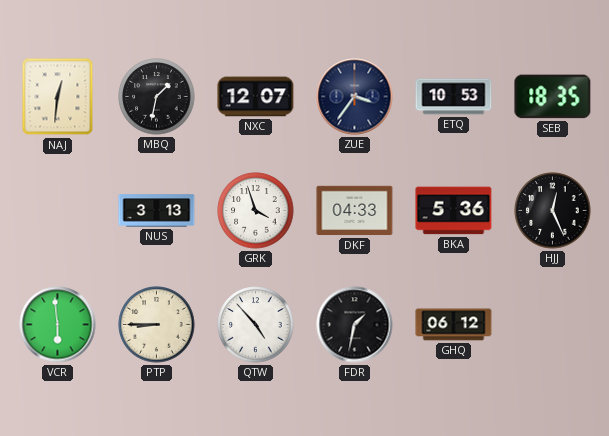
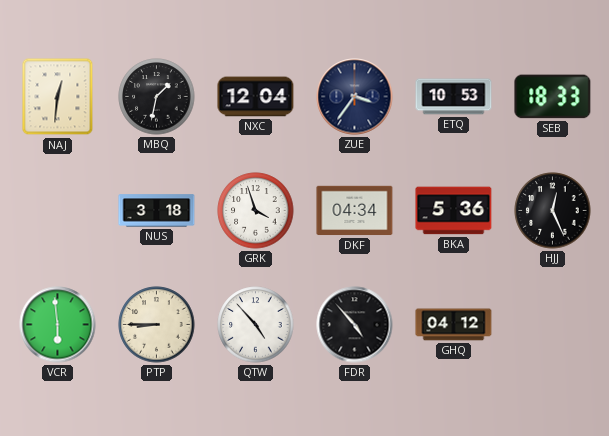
NXC: 12:07 -> 12:04 (256, 97)
SEB: 18:35 -> 18:33 (553, 97)
NUS: 3:13 -> 3:18 (157, 211)
DKF: 04:33 -> 04:34 (355, 211)
FDR: 1:32 -> 4:53 (355, 325)
GHQ: 06:12 -> 04:12 (454, 325)
